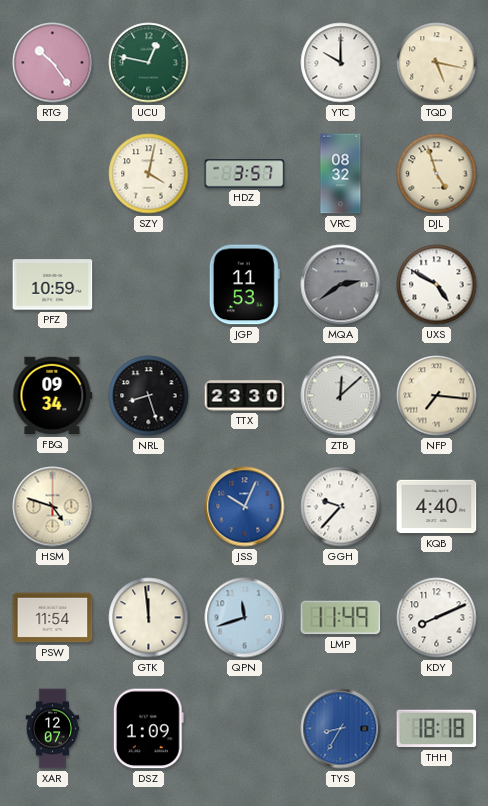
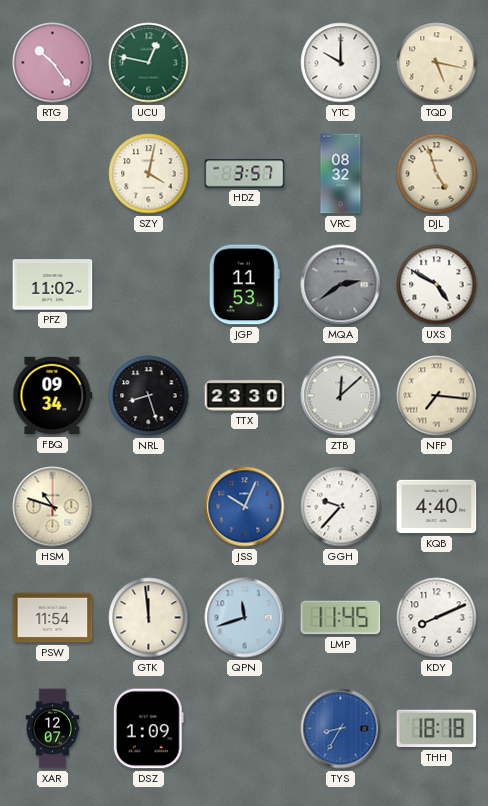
PFZ: 10:59 -> 11:02 (53, 285)
HSM: 4:48 -> 10:48 (53, 507)
LMP: 11:49 -> 11:45 (341, 618)
